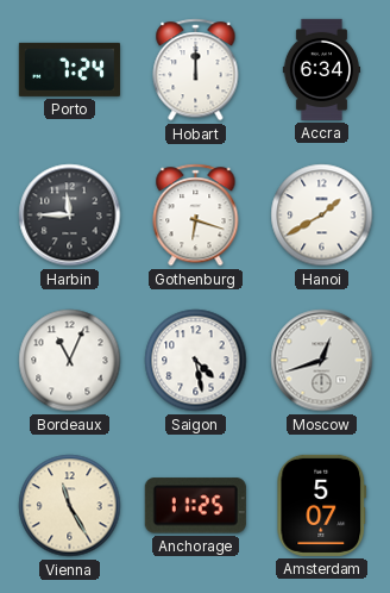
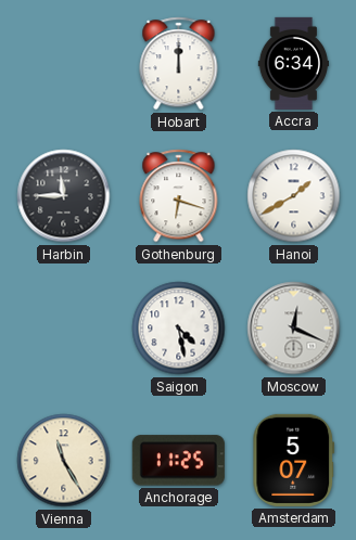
Porto: 7:24 -> none (69, 69)
Bordeaux: 11:04 -> none (70, 361)
Moscow: 12:42 -> 12:19 (294, 329)
